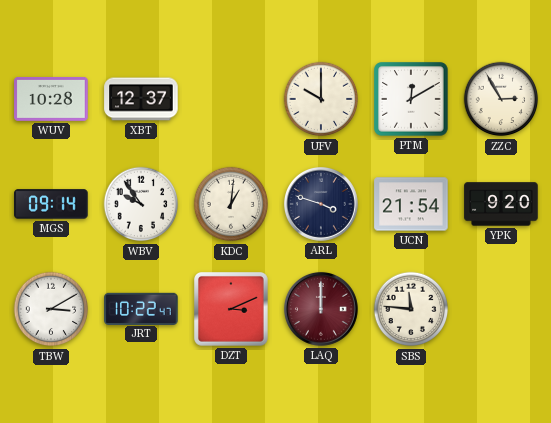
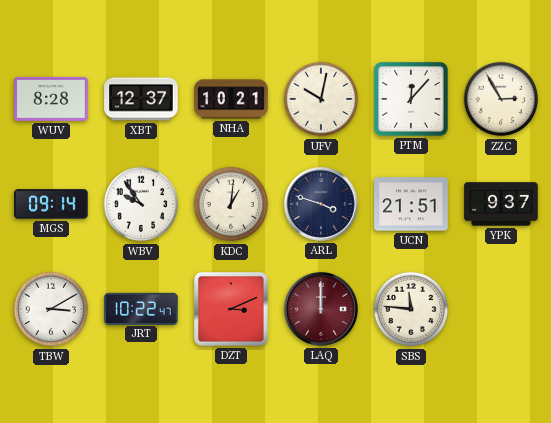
WUV: 10:28 -> 8:28 (51, 99)
NHA: none -> 10:21 (231, 99)
UFV: 10:00 -> 10:02 (321, 99)
PTM: 12:10 -> 12:07 (411, 99)
UCN: 21:54 -> 21:51 (411, 204)
YPK: 9:20 -> 9:37 (501, 204)
